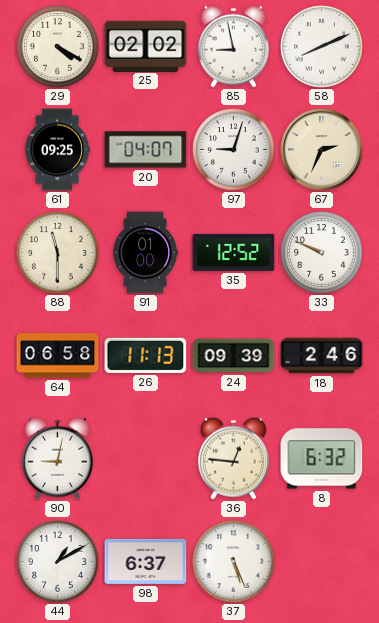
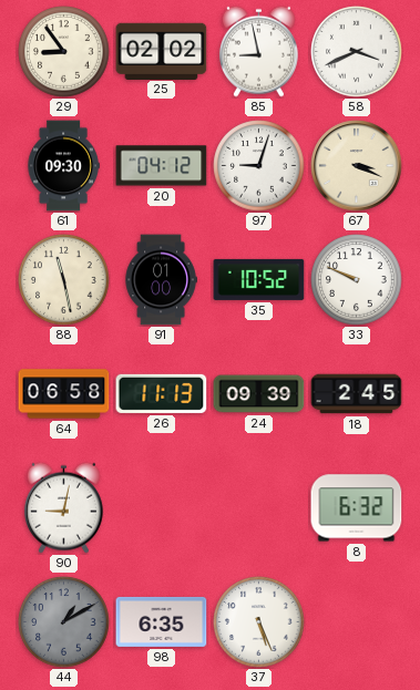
29: 4:20 -> 8:54 (64, 52)
58: 8:11 -> 3:41 (357, 52)
61: 09:25 -> 09:30 (63, 166)
20: 04:07 -> 04:12 (162, 166)
67: 2:34 -> 3:19 (357, 166)
88: 11:30 -> 11:28 (64, 280)
35: 12:52 -> 10:52 (259, 279)
18: 2:46 -> 2:45 (357, 394)
36: 12:46 -> none (233, 458)
44 dial: white -> grey (64, 622)
98: 6:37 -> 6:35 (162, 621)
